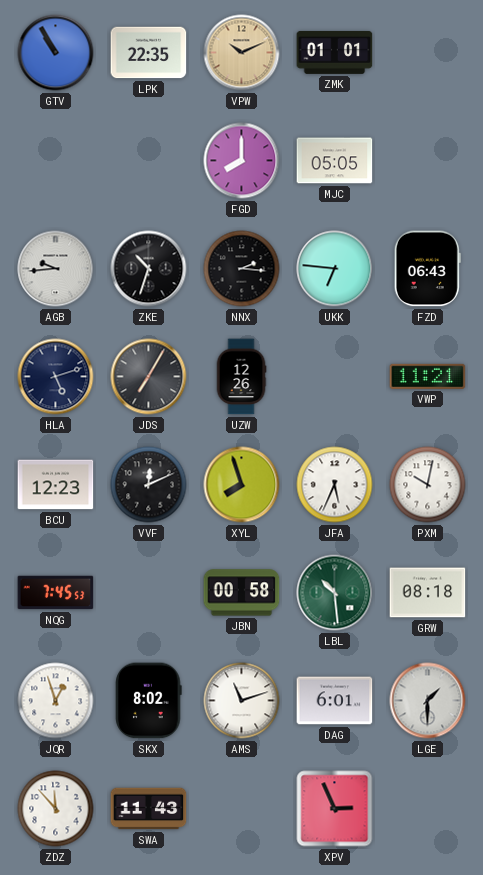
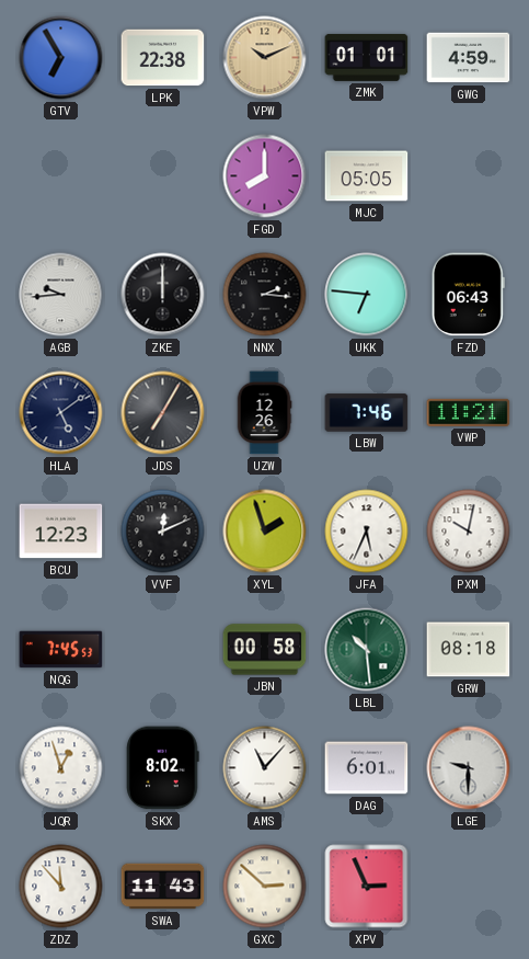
GTV: 10:55 -> 6:55 (61, 58)
LPK: 22:35 -> 22:38 (163, 58)
GWG: none -> 4:59 (469, 58)
ZKE: 10:33 -> 12:00 (163, 295)
HLA: 5:12 -> 5:09 (61, 413)
LBW: none -> 7:46 (367, 413)
XYL: 7:57 -> 1:57 (265, 532)
AMS: 11:12 -> 11:07 (265, 768)
LGE: 1:30 -> 9:30 (469, 768)
GXC: none -> 2:52 (265, 887)
